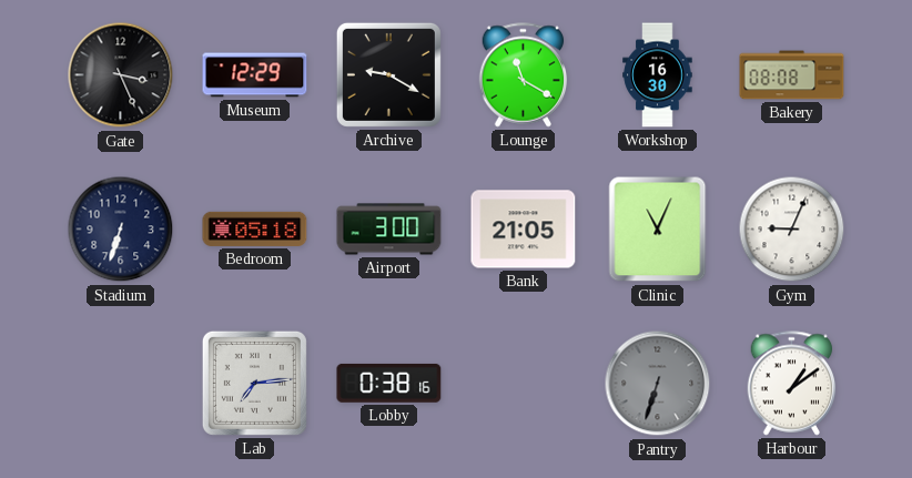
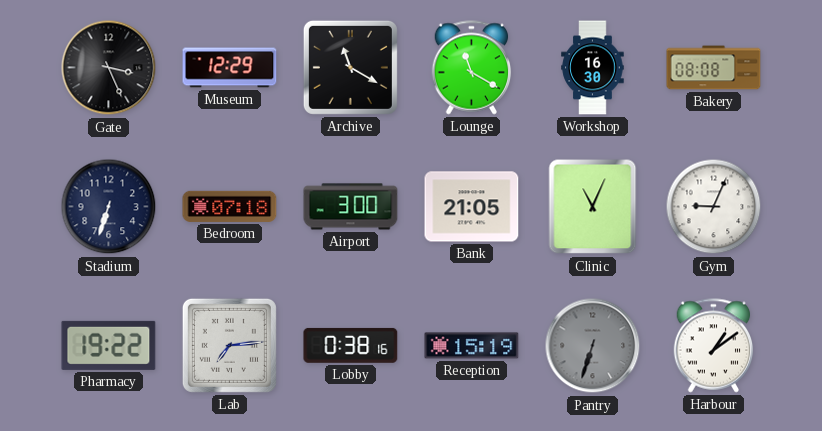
Archive: 9:20 -> 11:20 (350, 67)
Bedroom: 05:18 -> 07:18 (230, 206)
Pharmacy: none -> 19:22 (109, 345)
Reception: none -> 15:19 (472, 346)
